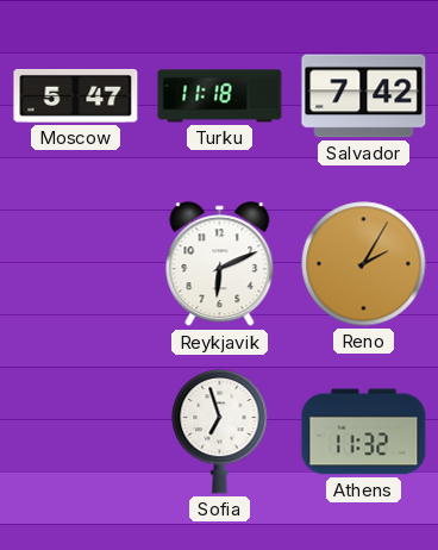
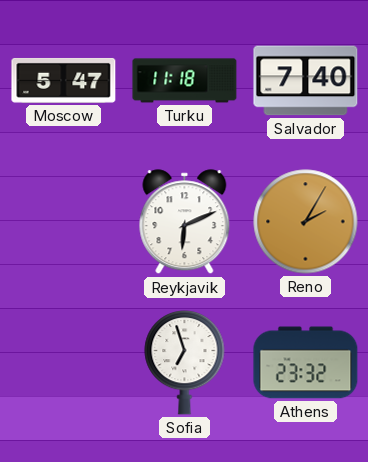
Salvador: 7:42 -> 7:40 (306, 81)
Athens: 11:32 -> 23:32 (306, 363)
